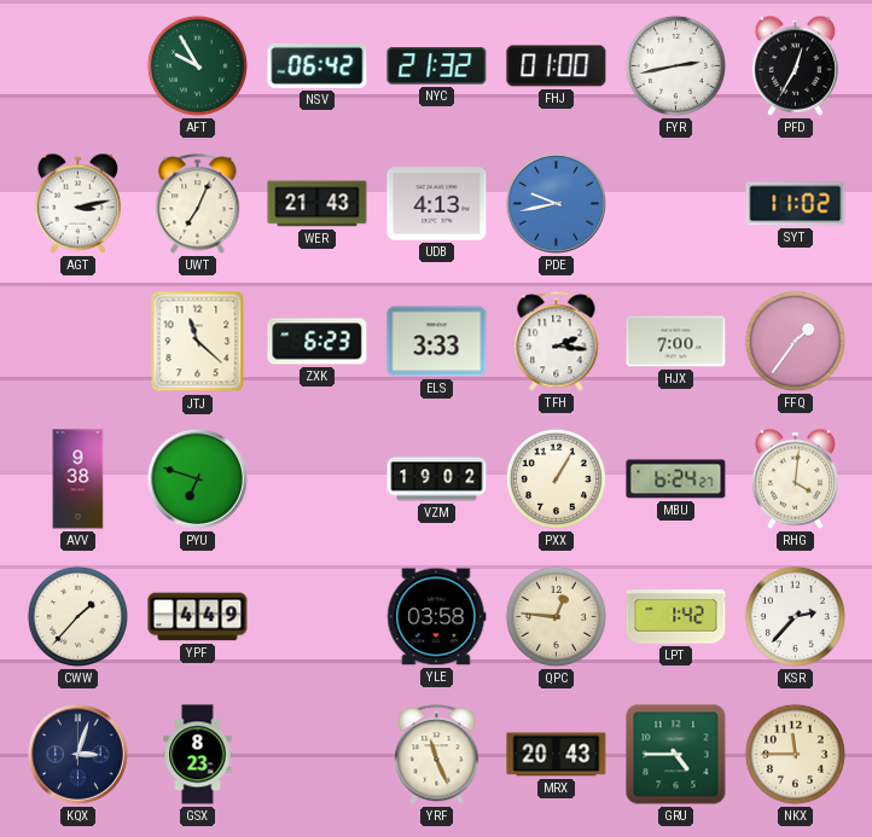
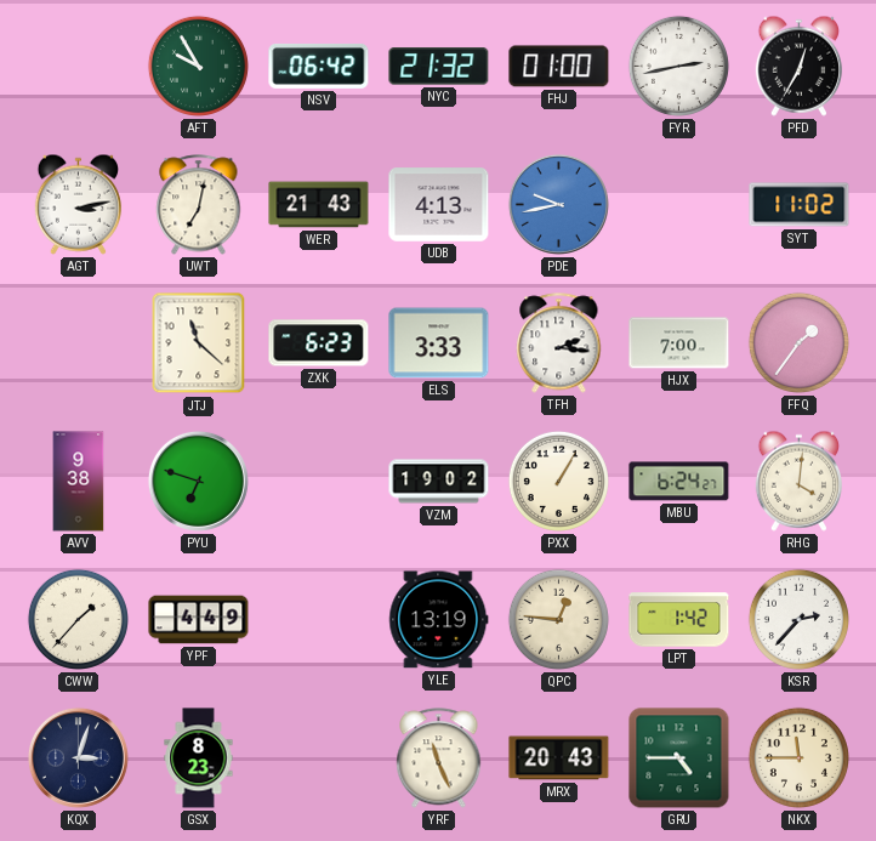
UWT: 7:04 -> 7:02 (199, 205)
YLE: 03:58 -> 13:19 (439, 620)
